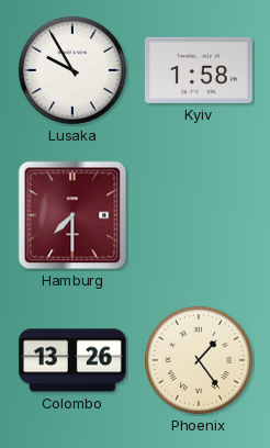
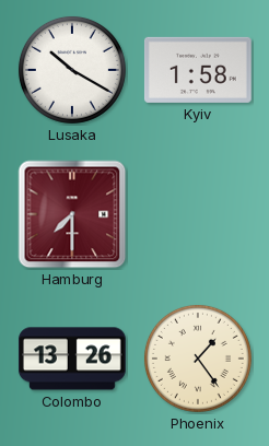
Lusaka: 9:55 -> 10:20 (72, 70)
